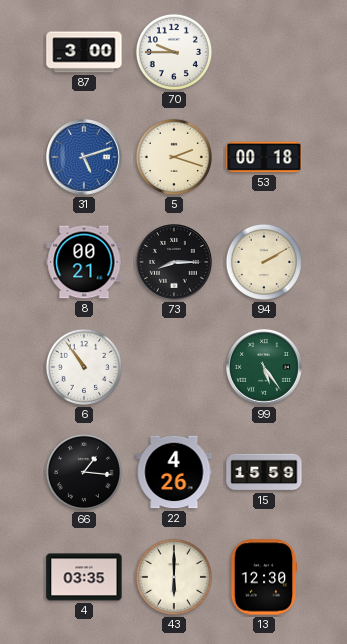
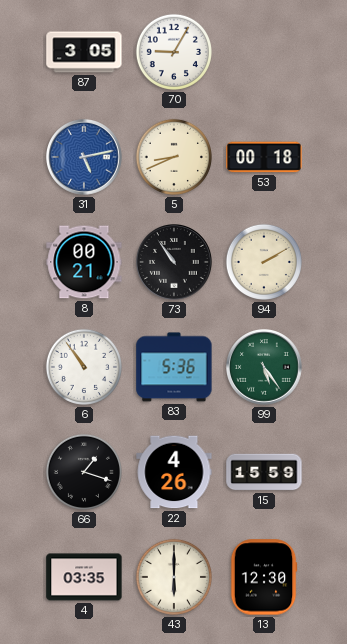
87: 3:00 -> 3:05 (84, 52)
70: 9:45 -> 9:05 (174, 52)
31: 5:12 -> 5:13 (85, 158)
5: 2:18 -> 8:41 (174, 157)
73: 8:15 -> 10:54 (175, 263)
83: none -> 5:36 (174, 367)
66: 1:16 -> 1:18 (84, 472)
